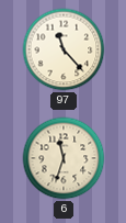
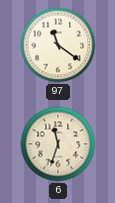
97: 11:23 -> 11:21 (58, 45)
